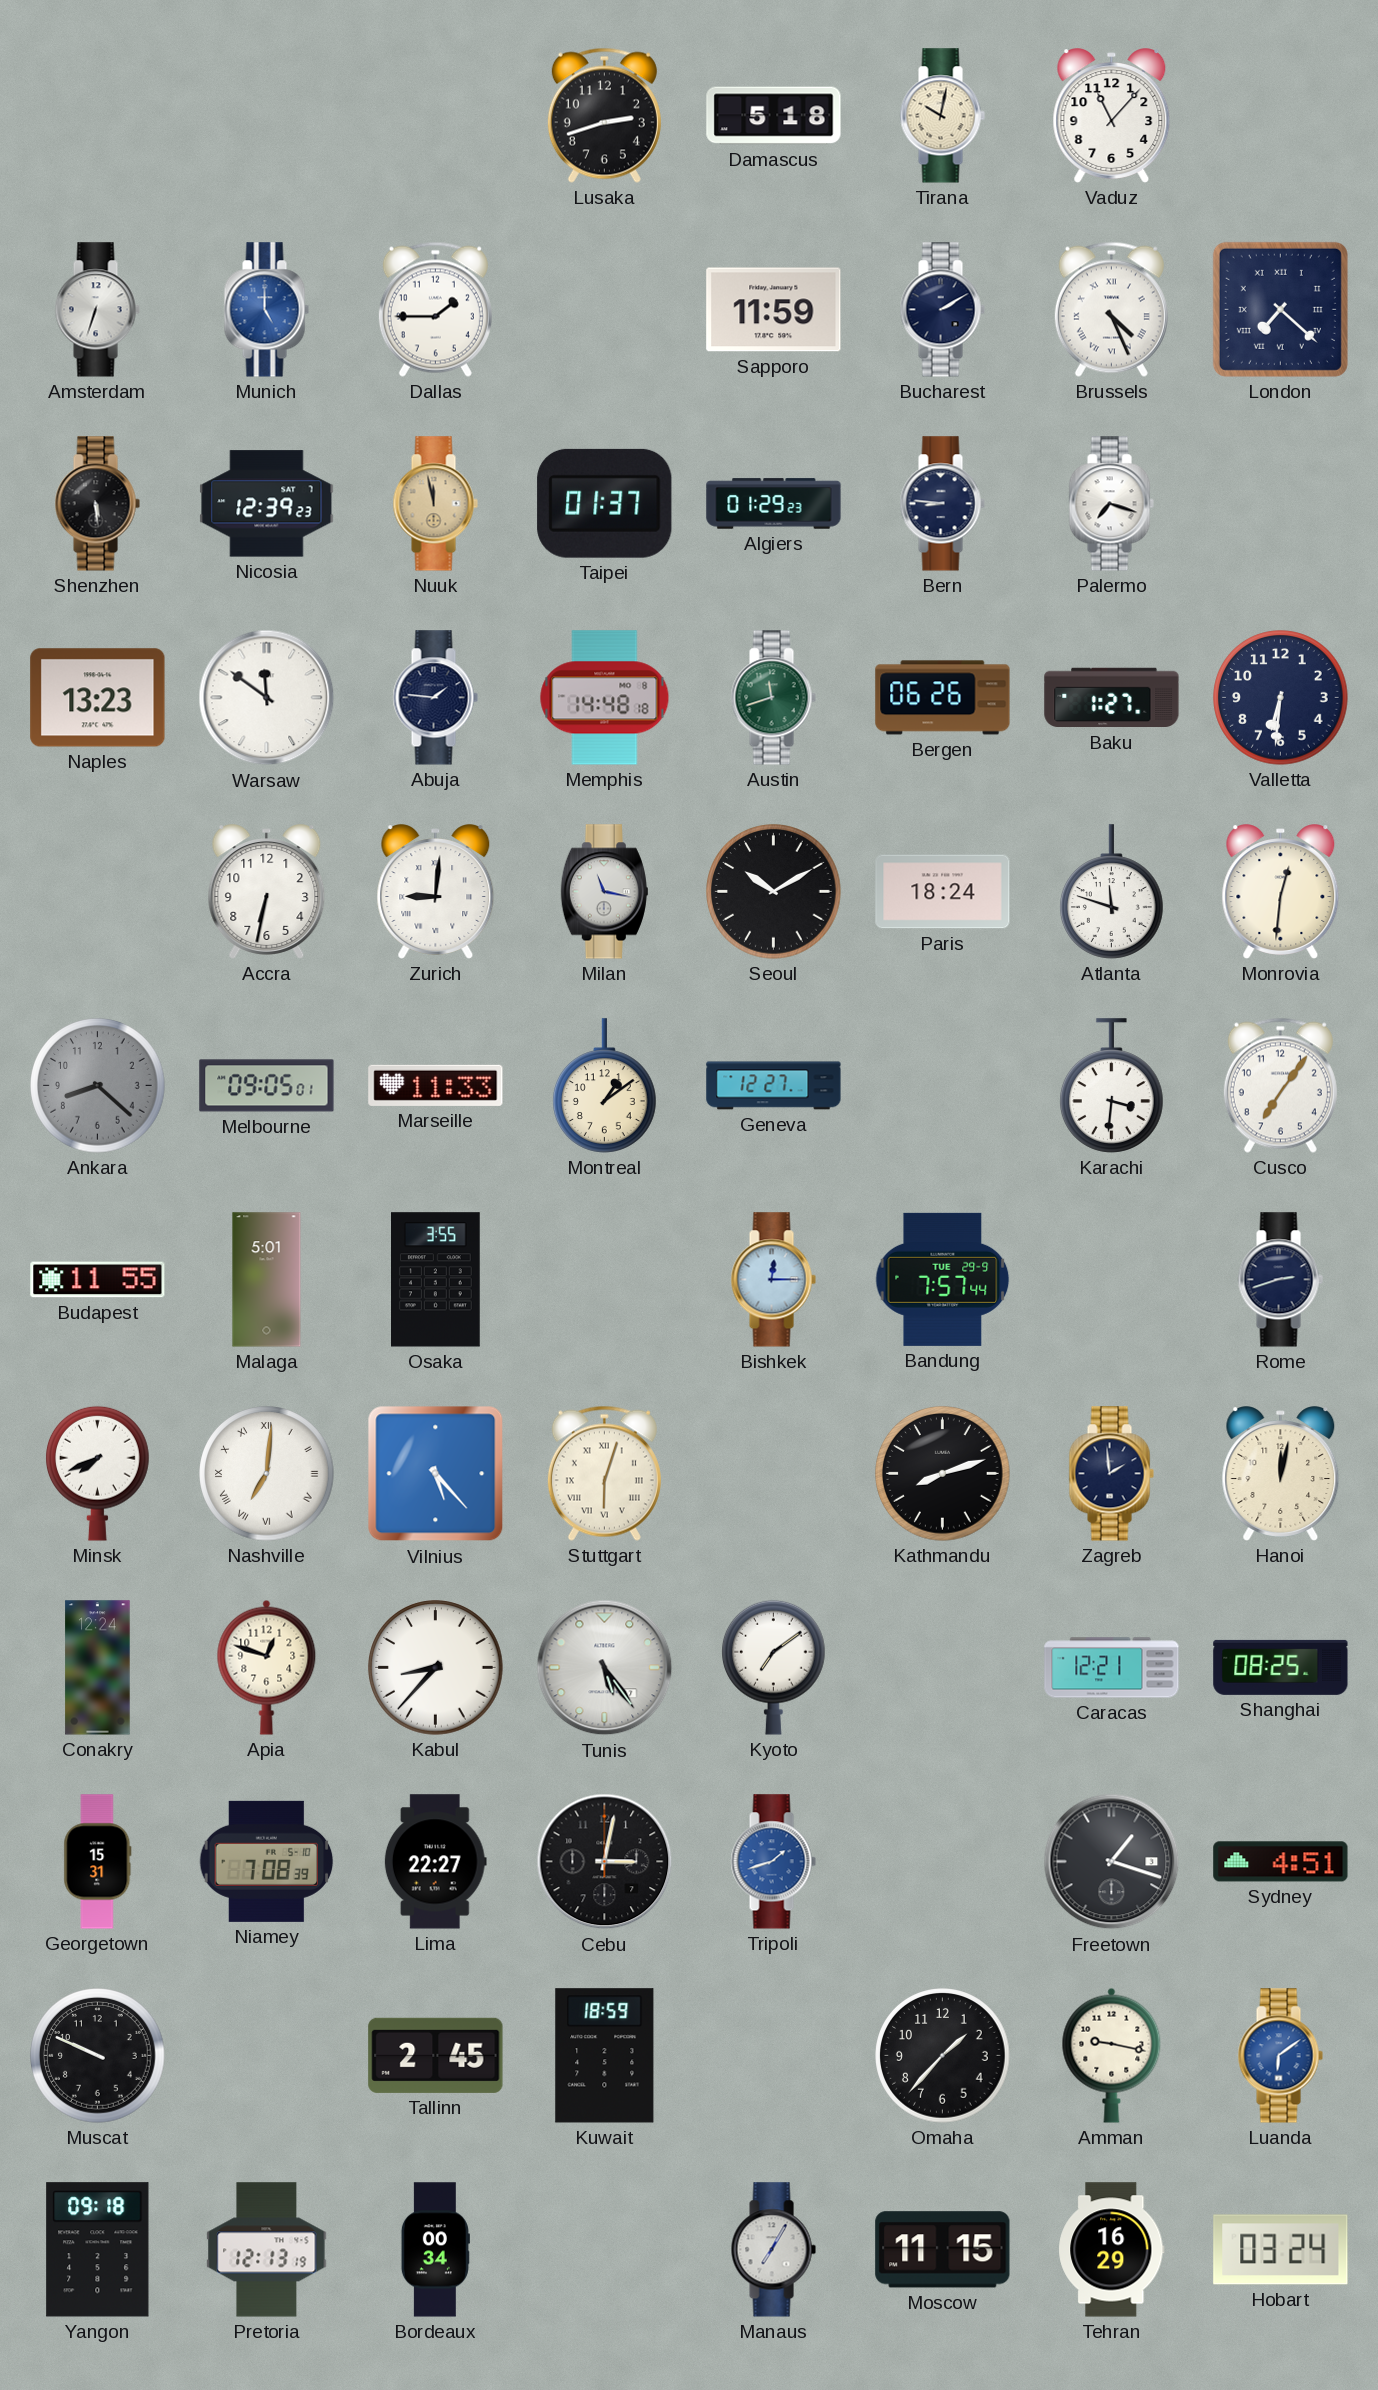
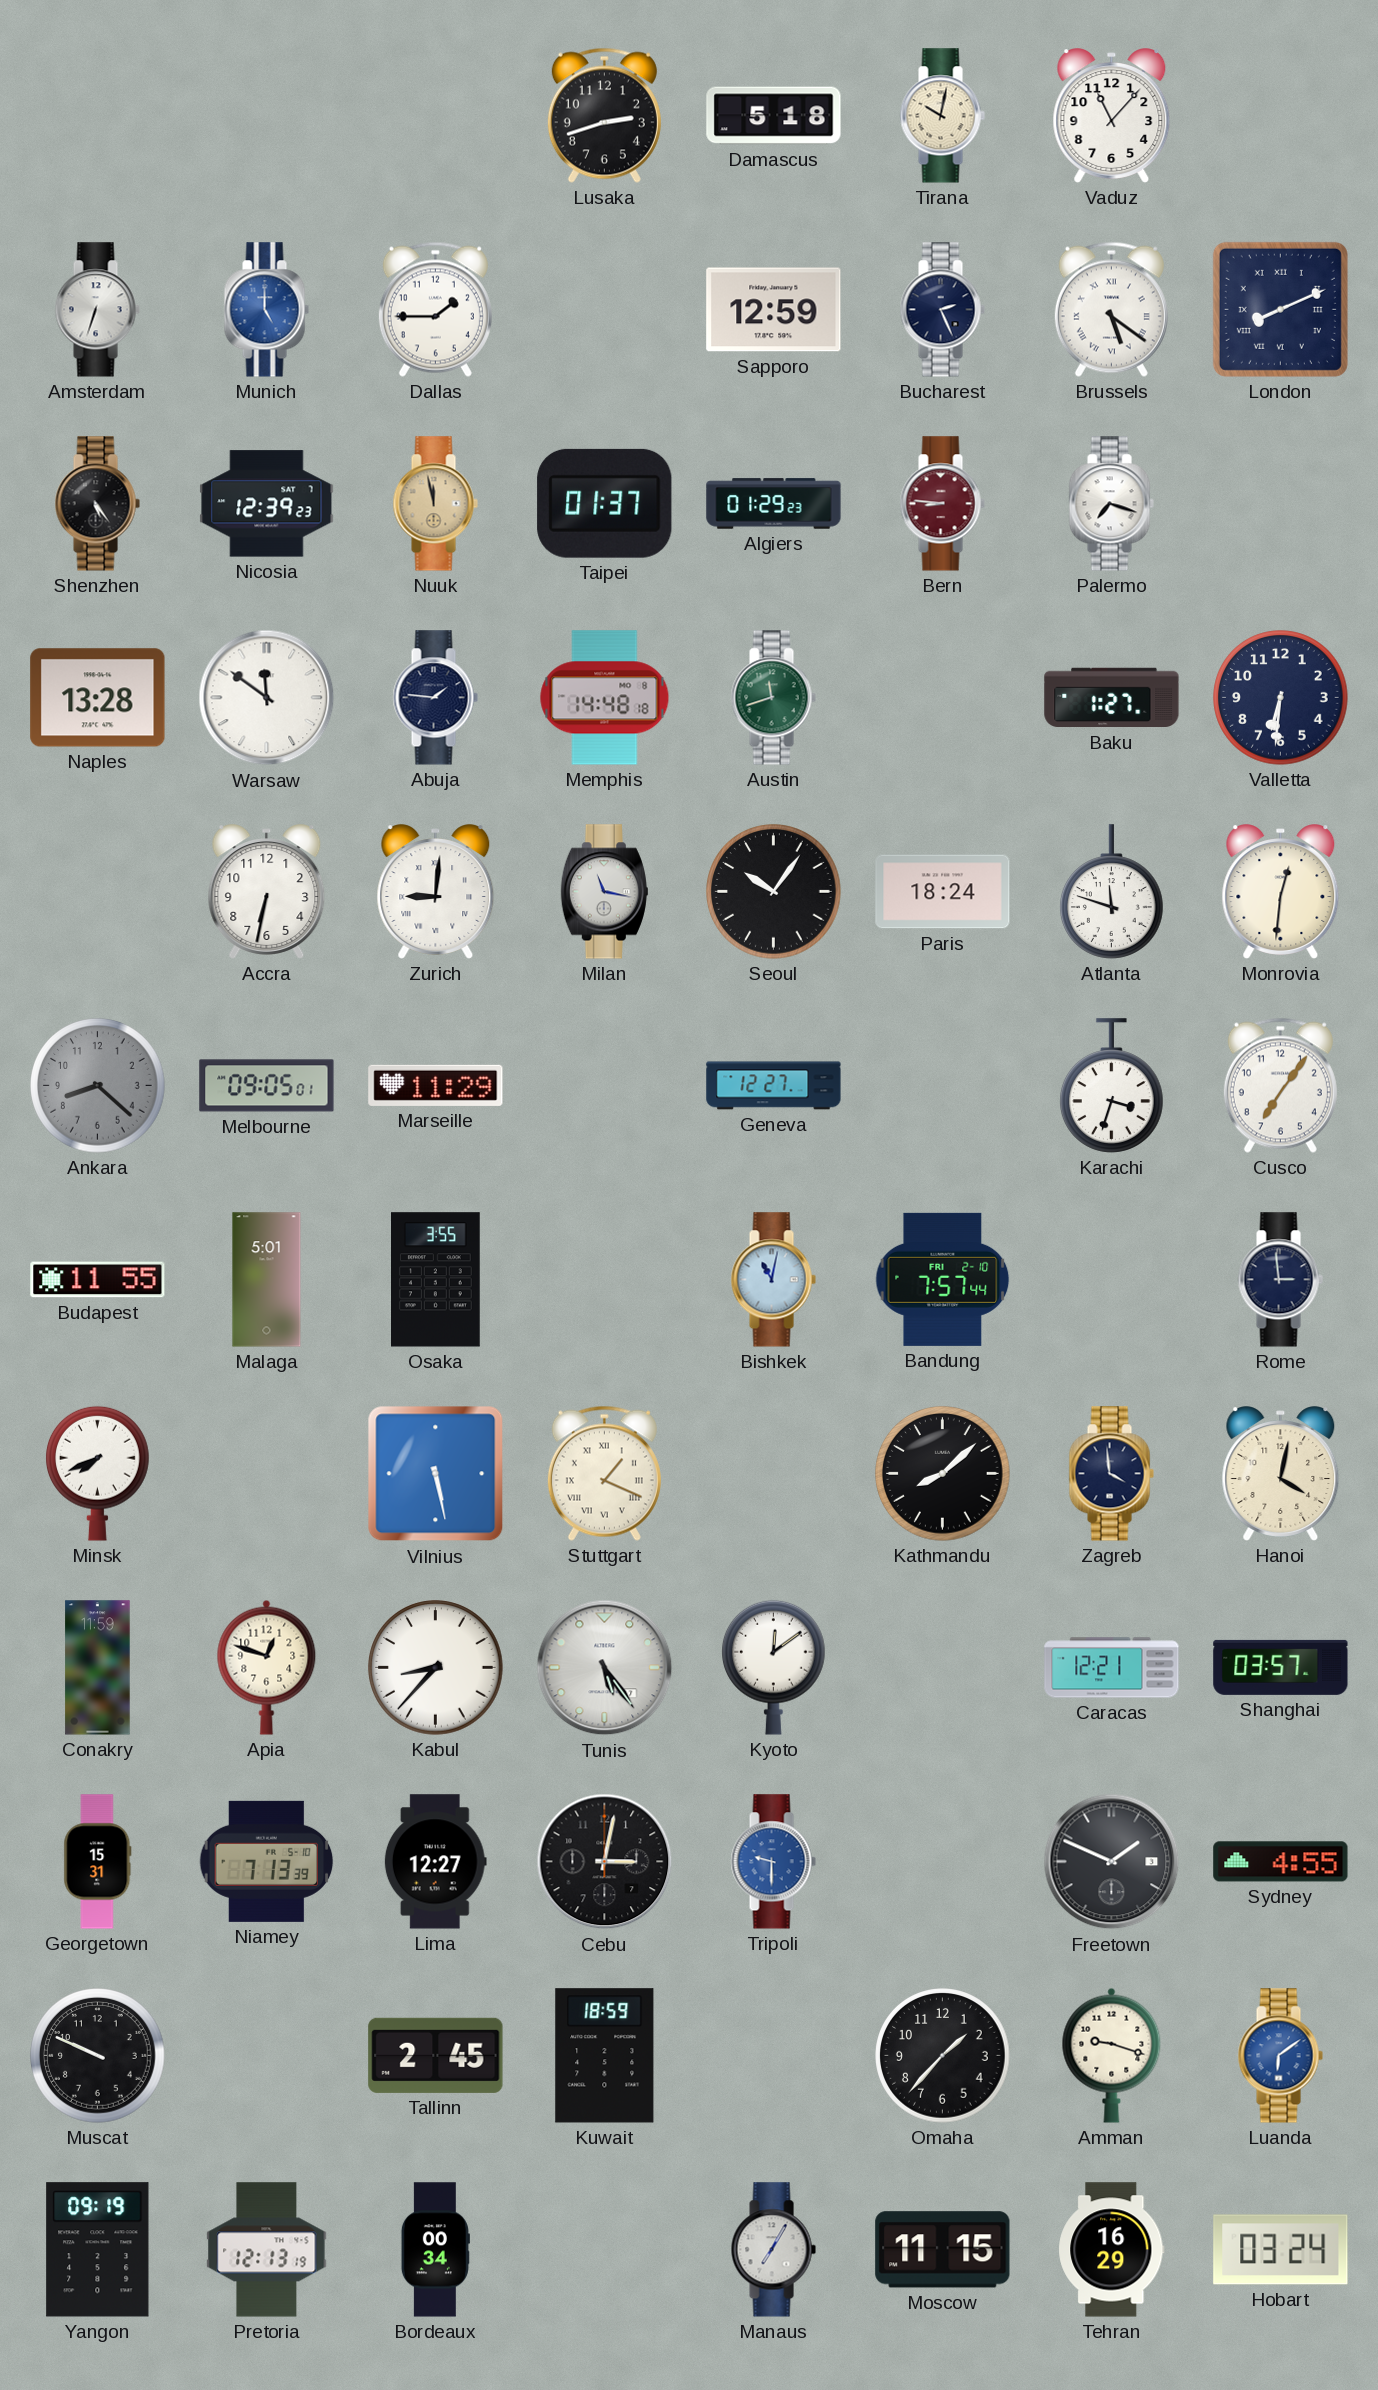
Sapporo: 11:59 -> 12:59 (774, 310)
Bucharest: 2:10 -> 2:26 (942, 310)
Brussels: 4:26 -> 5:21 (1111, 309)
London: 7:22 -> 8:11 (1280, 309)
Shenzhen: 5:29 -> 5:24 (97, 504)
Bern dial: navy -> burgundy (942, 504)
Naples: 13:23 -> 13:28 (98, 698)
Bergen: 06:26 -> none (943, 698)
Seoul: 10:10 -> 10:06 (774, 892)
Marseille: 11:33 -> 11:29 (436, 1085)
Montreal: 1:09 -> none (605, 1086)
Karachi: 3:31 -> 3:33 (1112, 1086)
Bishkek: 12:15 -> 11:02 (773, 1280)
Bandung date: TUE 29-9 -> FRI 2-10 (943, 1279)
Rome: 2:42 -> 2:59 (1280, 1280)
Nashville: 7:01 -> none (267, 1474)
Vilnius: 5:23 -> 5:28 (436, 1474)
Stuttgart: 6:03 -> 1:19 (604, 1473)
Kathmandu: 8:12 -> 8:08 (943, 1474)
Zagreb: 1:59 -> 3:59 (1111, 1474)
Hanoi: 12:02 -> 4:02 (1281, 1474)
Conakry: 12:24 -> 11:59 (98, 1668)
Kyoto: 7:09 -> 12:09 (774, 1667)
Shanghai: 08:25 -> 03:57 (1281, 1667)
Niamey: 7:08 -> 7:13 (267, 1861)
Lima: 22:27 -> 12:27 (435, 1862)
Tripoli: 1:42 -> 9:30 (773, 1862)
Freetown: 1:18 -> 1:49 (1112, 1862)
Sydney: 4:51 -> 4:55 (1281, 1862)
Amman: 9:17 -> 9:18 (1112, 2055)
Yangon: 09:18 -> 09:19 (98, 2250)
